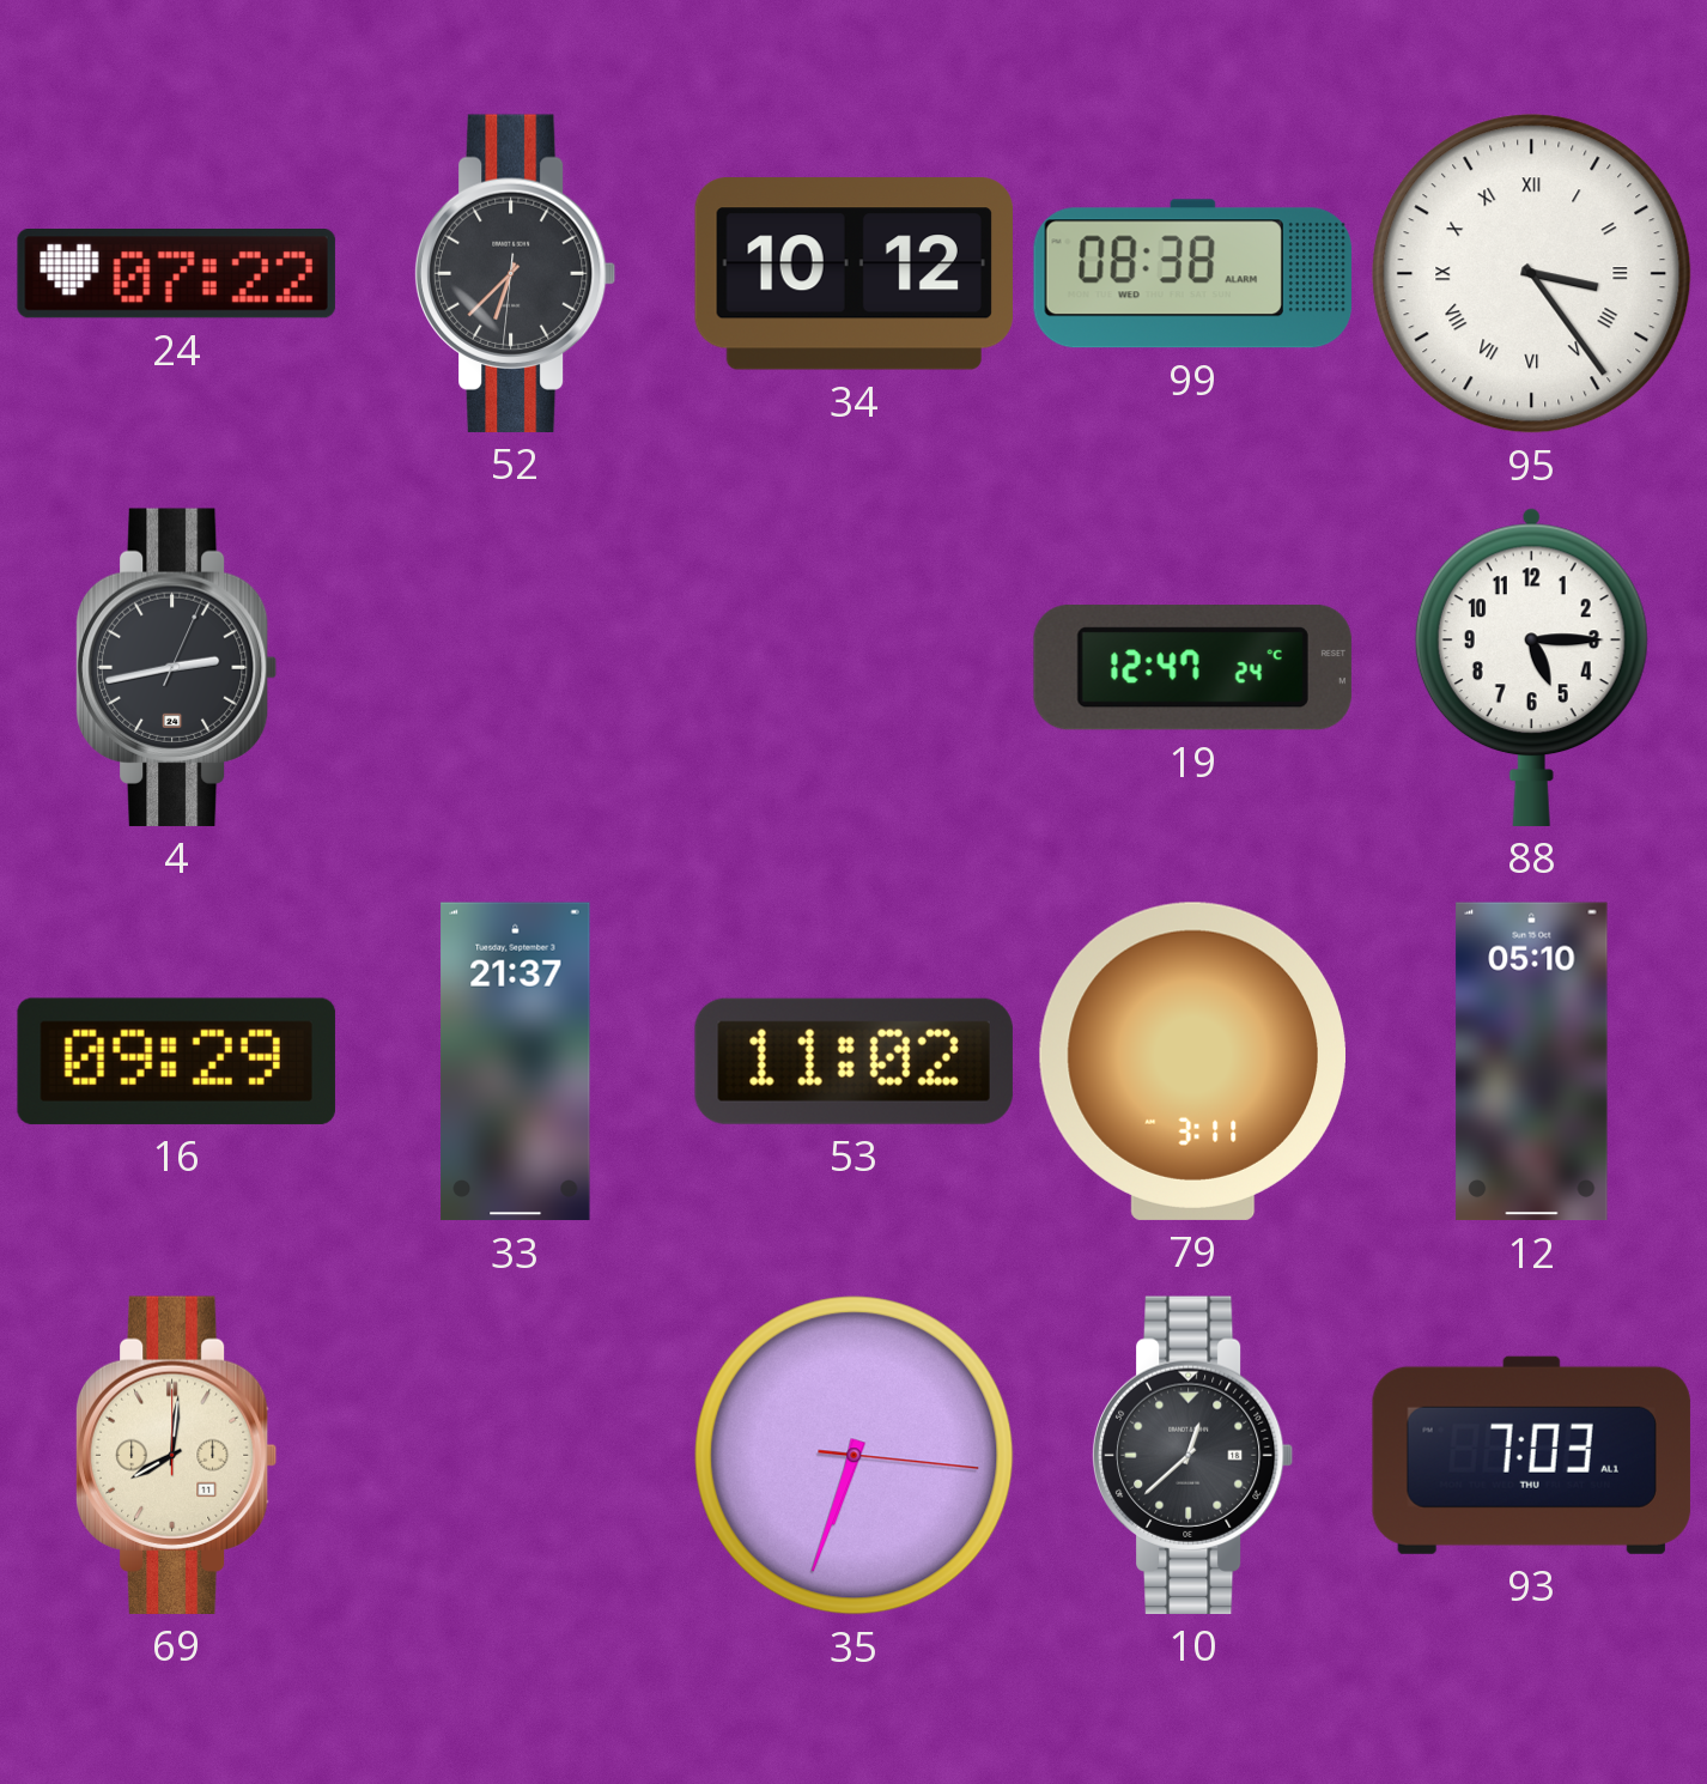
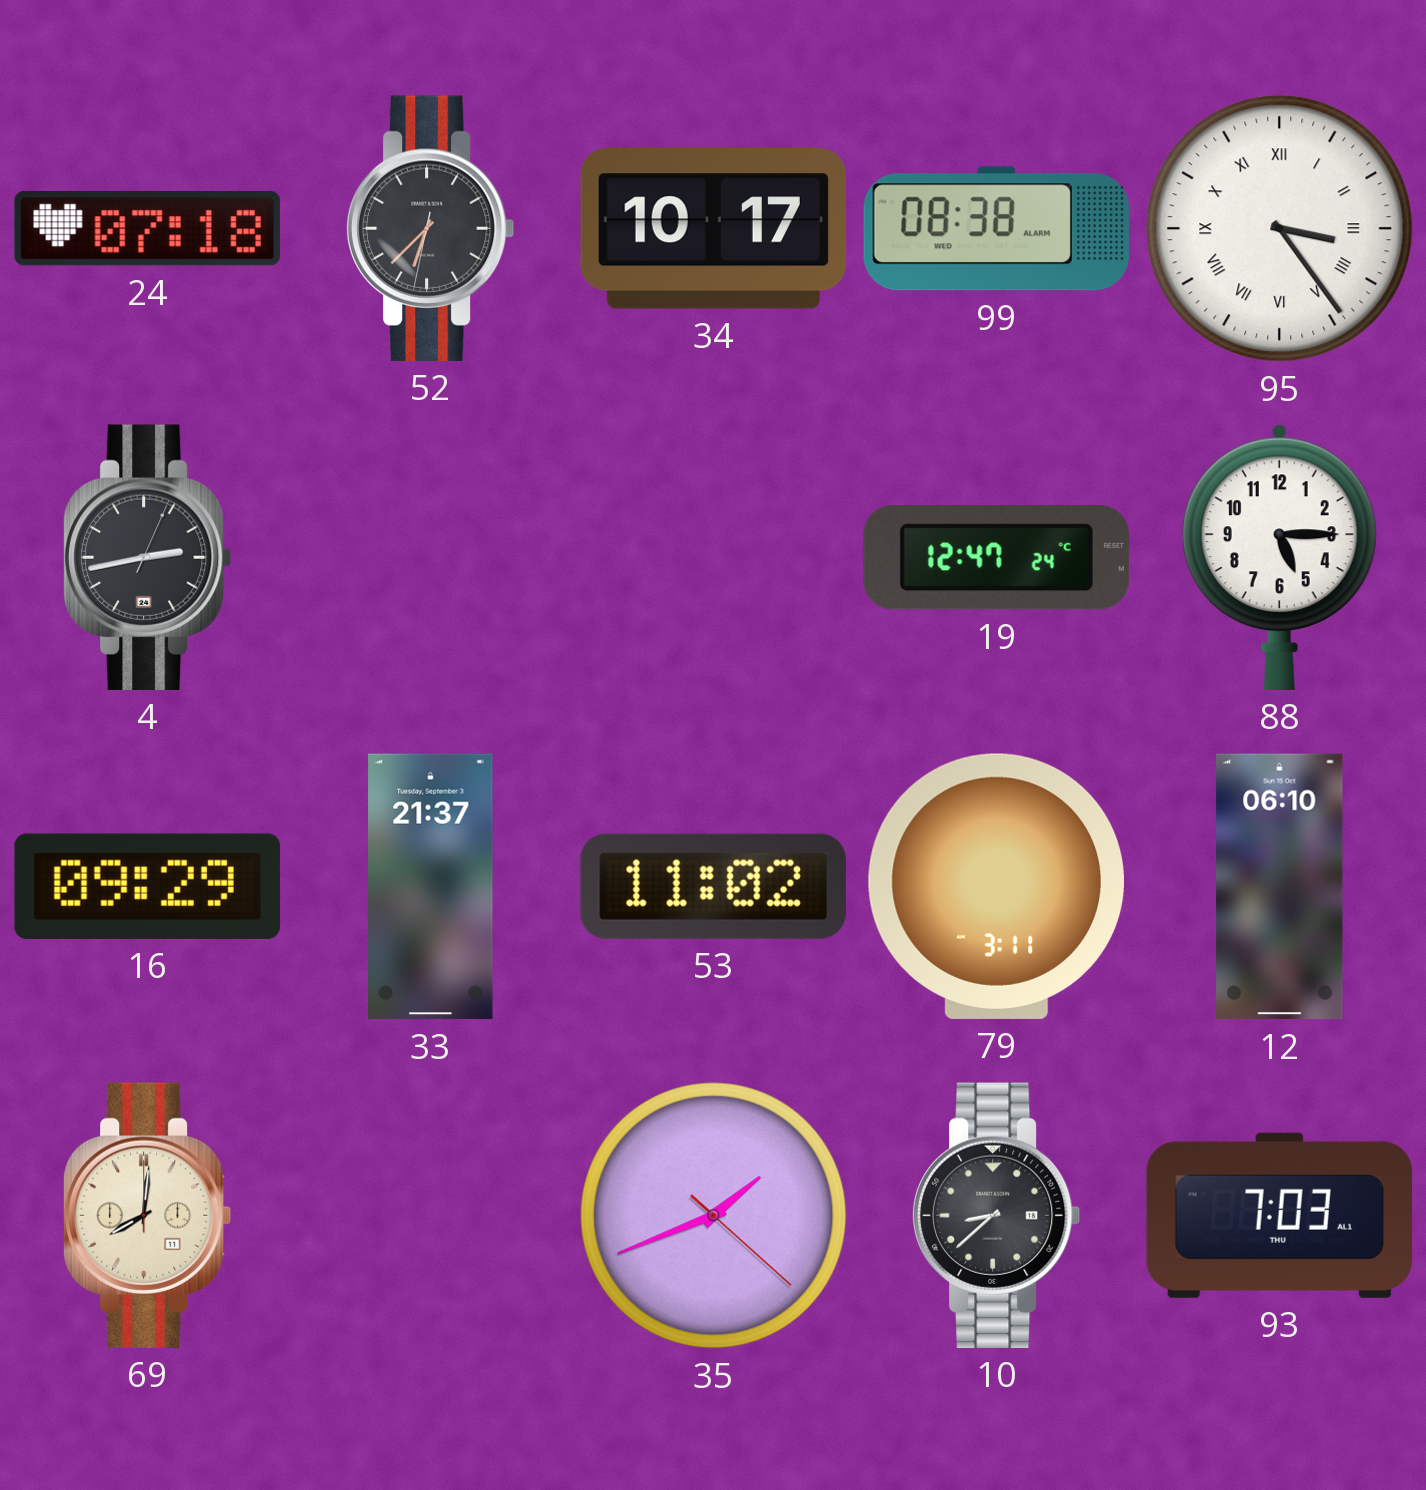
24: 07:22 -> 07:18 (147, 229)
52: 6:37:31 -> 6:37:32 (430, 228)
34: 10:12 -> 10:17 (713, 229)
12: 05:10 -> 06:10 (1280, 887)
35: 6:33 -> 1:41 (714, 1216)
10: 12:38 -> 8:38 (996, 1215)
